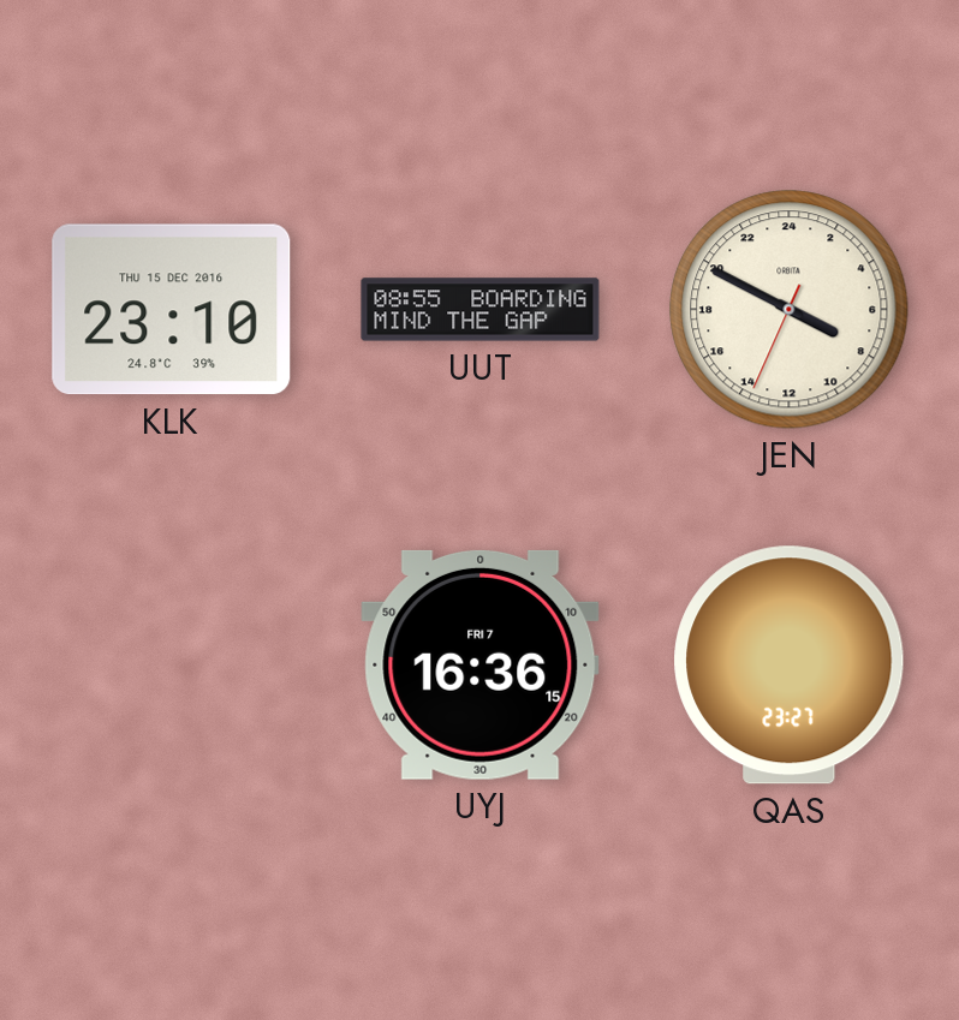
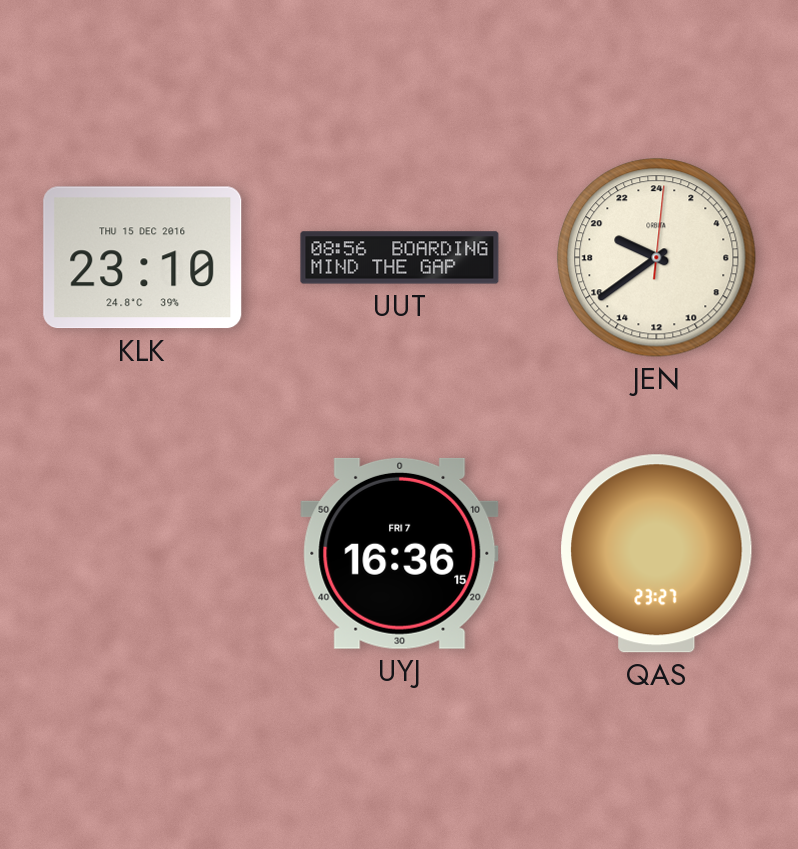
UUT: 08:55 -> 08:56 (400, 258)
JEN: 7:49 -> 19:39 (657, 258)
